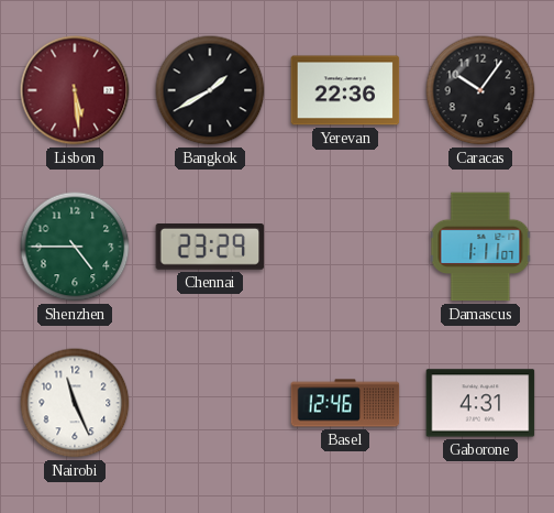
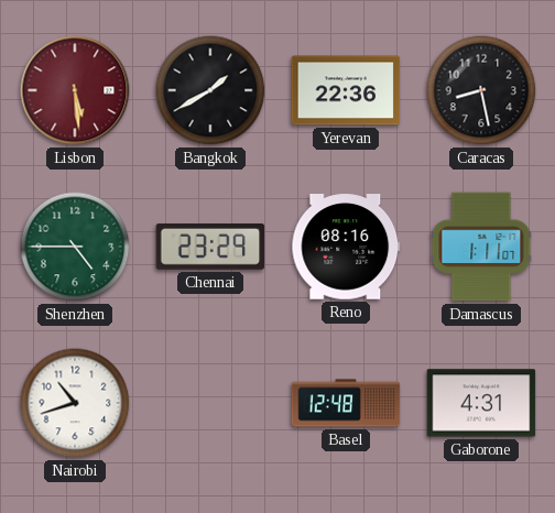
Caracas: 10:06 -> 8:28 (481, 90)
Reno: none -> 08:16 (346, 247)
Nairobi: 11:26 -> 10:42 (75, 403)
Basel: 12:46 -> 12:48 (346, 403)
